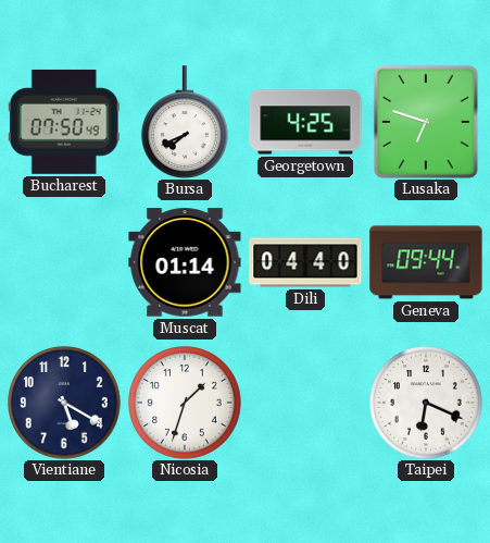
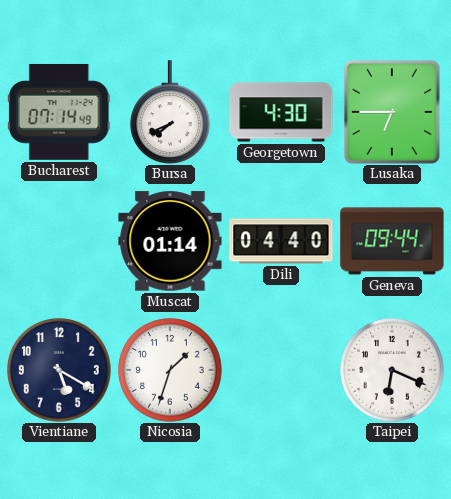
Bucharest: 07:50 -> 07:14 (59, 112)
Georgetown: 4:25 -> 4:30 (281, 112)
Lusaka: 6:48 -> 6:45 (392, 112)
